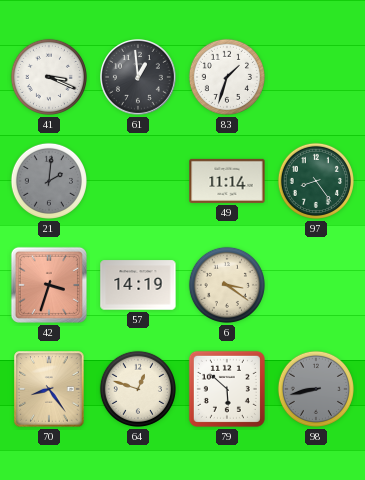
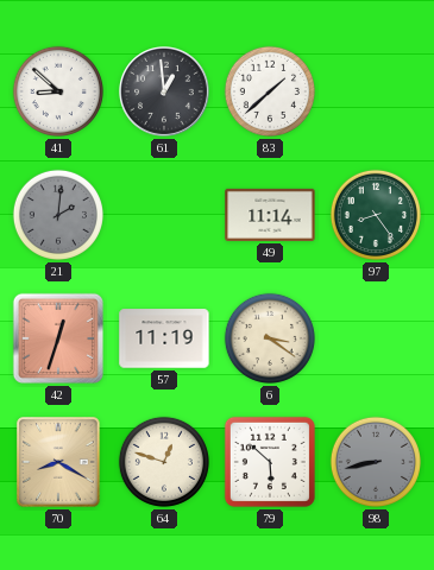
41: 3:19 -> 8:52 (58, 91)
83: 1:33 -> 1:38 (270, 91)
42: 3:33 -> 12:33 (58, 338)
57: 14:19 -> 11:19 (164, 338)
70: 8:24 -> 8:20 (58, 462)
